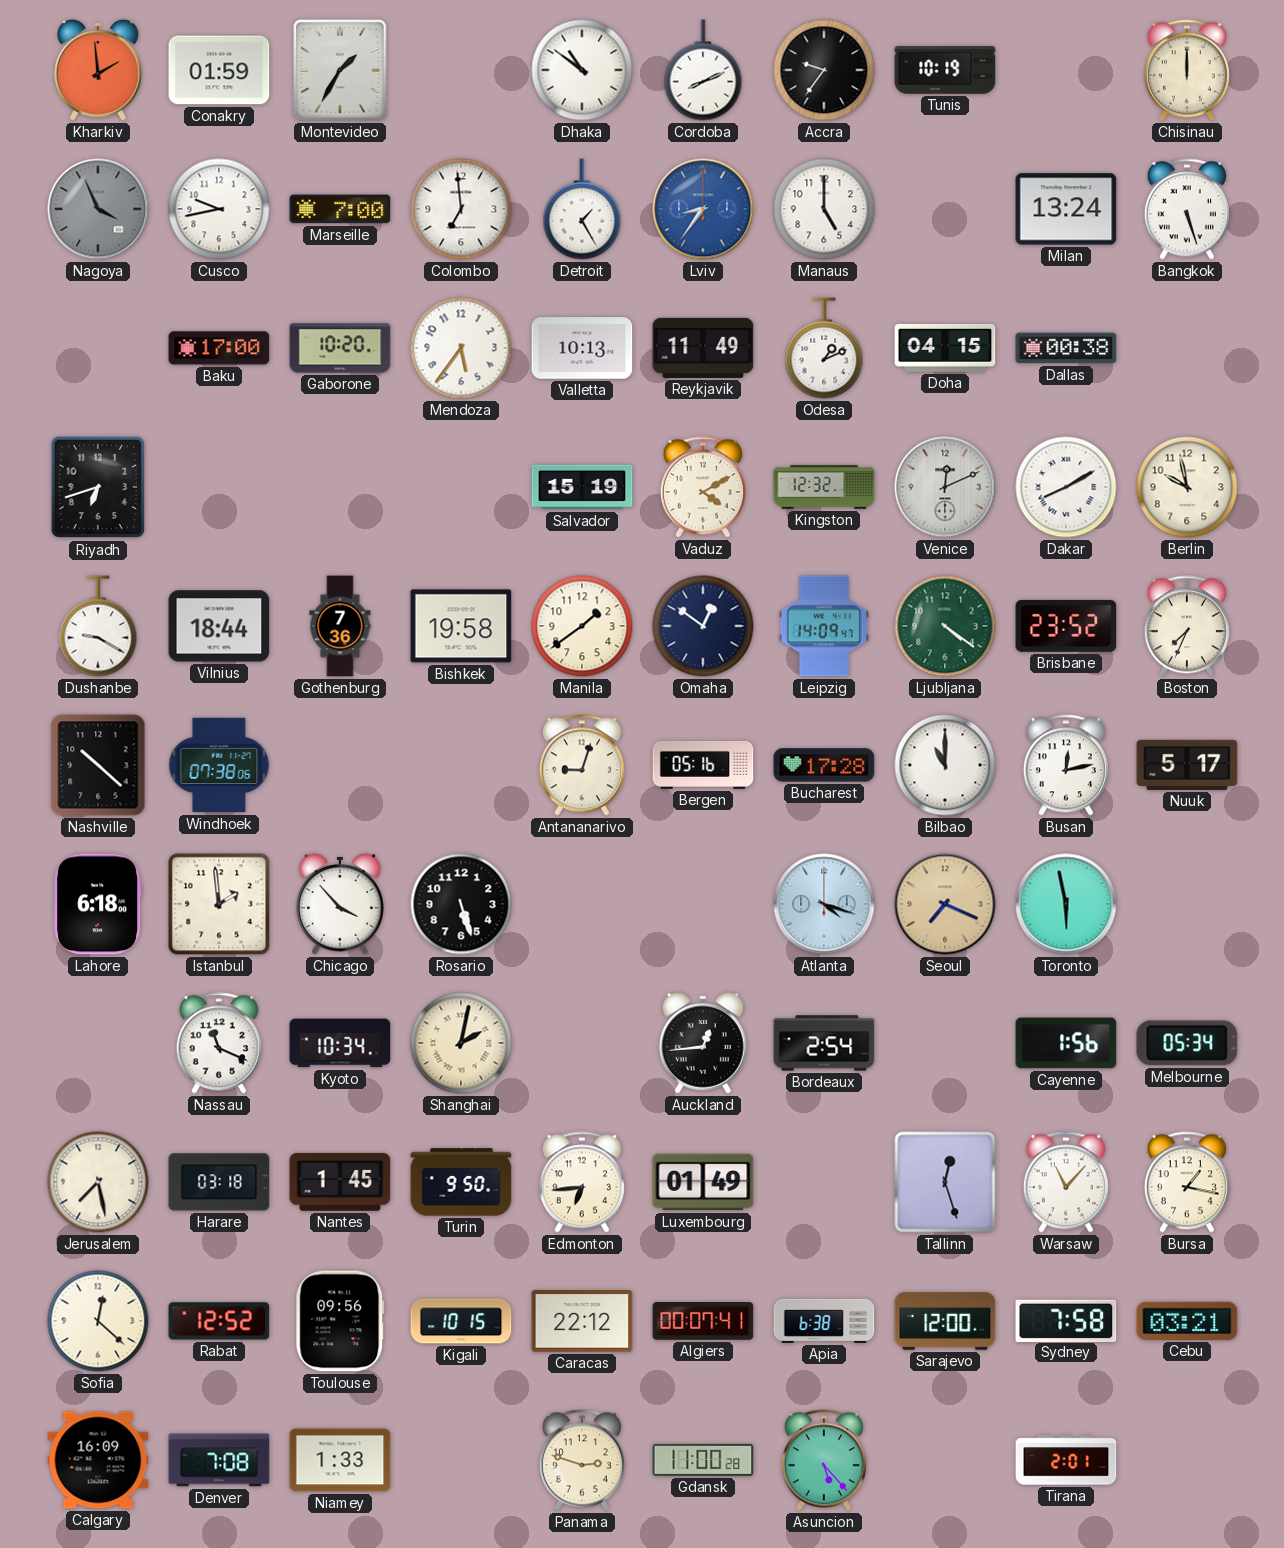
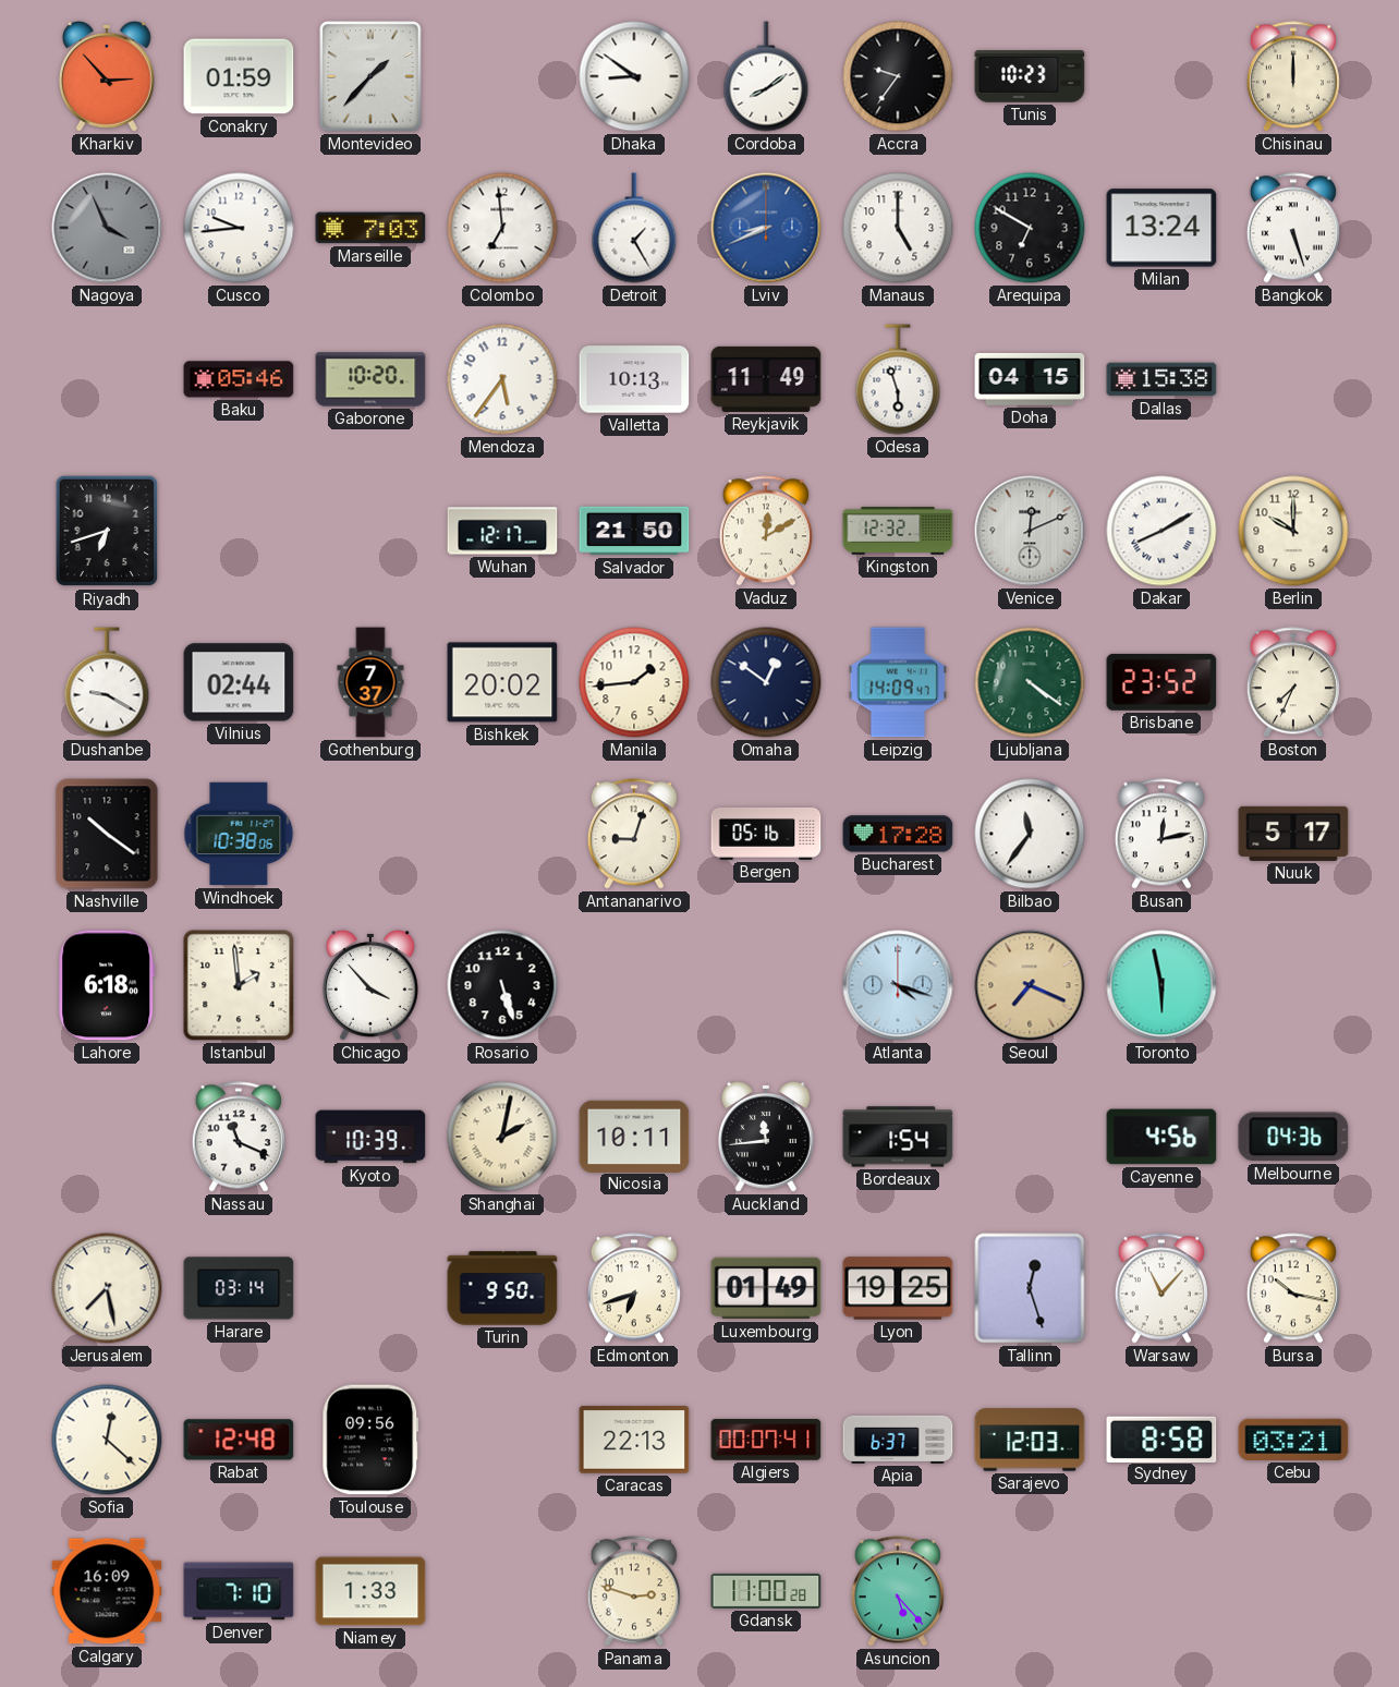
Kharkiv: 1:59 -> 2:53 (107, 76)
Montevideo: 1:35 -> 1:37 (370, 76)
Dhaka: 10:51 -> 8:51 (634, 76)
Cordoba: 8:11 -> 8:09 (766, 76)
Tunis: 10:19 -> 10:23 (1030, 76)
Cusco: 9:43 -> 9:44 (239, 228)
Marseille: 7:00 -> 7:03 (370, 228)
Lviv: 8:36 -> 8:41 (766, 228)
Arequipa: none -> 6:50 (1030, 228)
Baku: 17:00 -> 05:46 (239, 379)
Odesa: 1:11 -> 5:57 (898, 379)
Dallas: 00:38 -> 15:38 (1161, 379)
Wuhan: none -> 12:17 (502, 531)
Salvador: 15:19 -> 21:50 (634, 531)
Vaduz: 4:10 -> 12:10 (766, 531)
Berlin: 9:58 -> 10:00 (1293, 531)
Vilnius: 18:44 -> 02:44 (239, 682)
Gothenburg: 7:36 -> 7:37 (370, 682)
Bishkek: 19:58 -> 20:02 (502, 682)
Manila: 1:39 -> 1:44 (634, 682)
Nashville: 10:22 -> 10:21 (107, 834)
Windhoek: 07:38 -> 10:38 (239, 834)
Bilbao: 11:00 -> 11:36 (1030, 834)
Kyoto: 10:34 -> 10:39 (370, 1137)
Nicosia: none -> 10:11 (634, 1136)
Auckland: 12:44 -> 11:44 (766, 1137)
Bordeaux: 2:54 -> 1:54 (898, 1137)
Cayenne: 1:56 -> 4:56 (1161, 1137)
Melbourne: 05:34 -> 04:36 (1293, 1137)
Harare: 03:18 -> 03:14 (239, 1288)
Nantes: 1:45 -> none (340, 1182)
Edmonton: 6:44 -> 6:42 (634, 1288)
Lyon: none -> 19:25 (898, 1288)
Bursa: 1:17 -> 10:17 (1293, 1288)
Rabat: 12:52 -> 12:48 (239, 1440)
Kigali: 10:15 -> none (461, 1321)
Caracas: 22:12 -> 22:13 (634, 1440)
Apia: 6:38 -> 6:37 (898, 1440)
Sarajevo: 12:00 -> 12:03 (1030, 1440)
Sydney: 7:58 -> 8:58 (1161, 1439)
Denver: 7:08 -> 7:10 (239, 1591)
Tirana: 2:01 -> none (1066, 1460)
